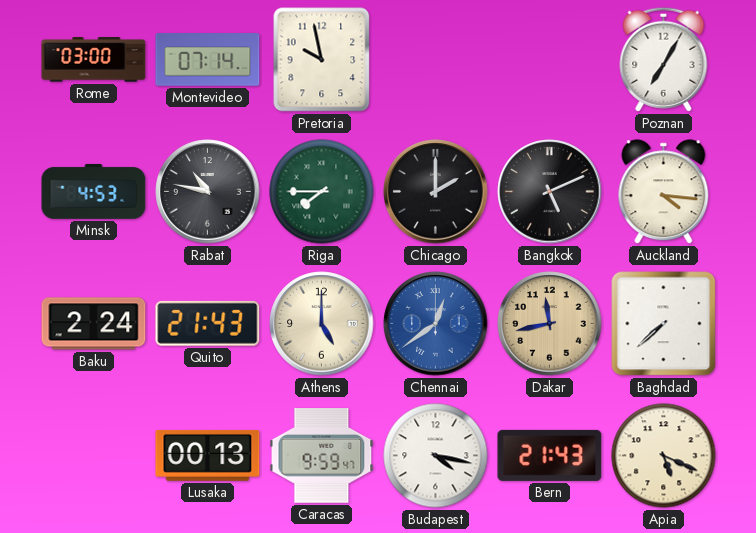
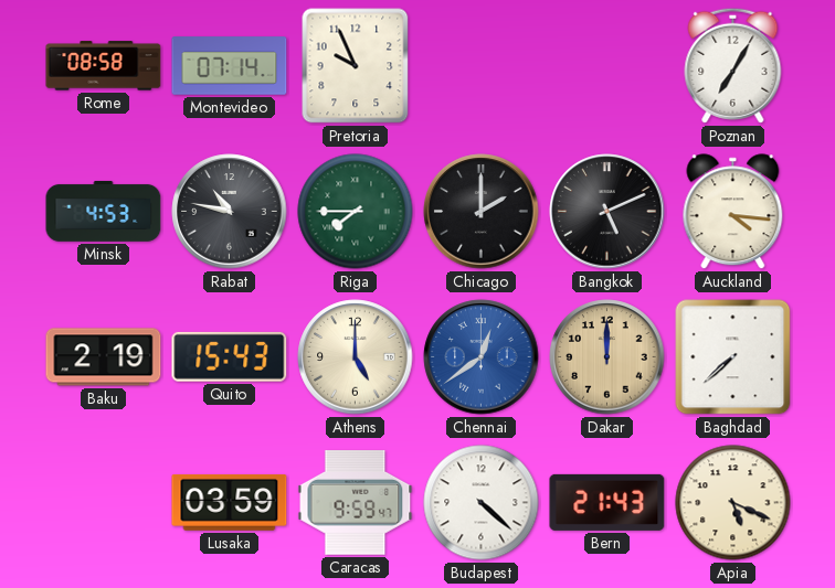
Rome: 03:00 -> 08:58 (104, 66)
Pretoria: 9:58 -> 9:56 (356, 66)
Baku: 2:24 -> 2:19 (104, 357)
Quito: 21:43 -> 15:43 (230, 356)
Dakar: 11:43 -> 12:00 (607, 357)
Lusaka: 00:13 -> 03:59 (230, 502)
Budapest: 4:17 -> 4:22 (482, 503)
